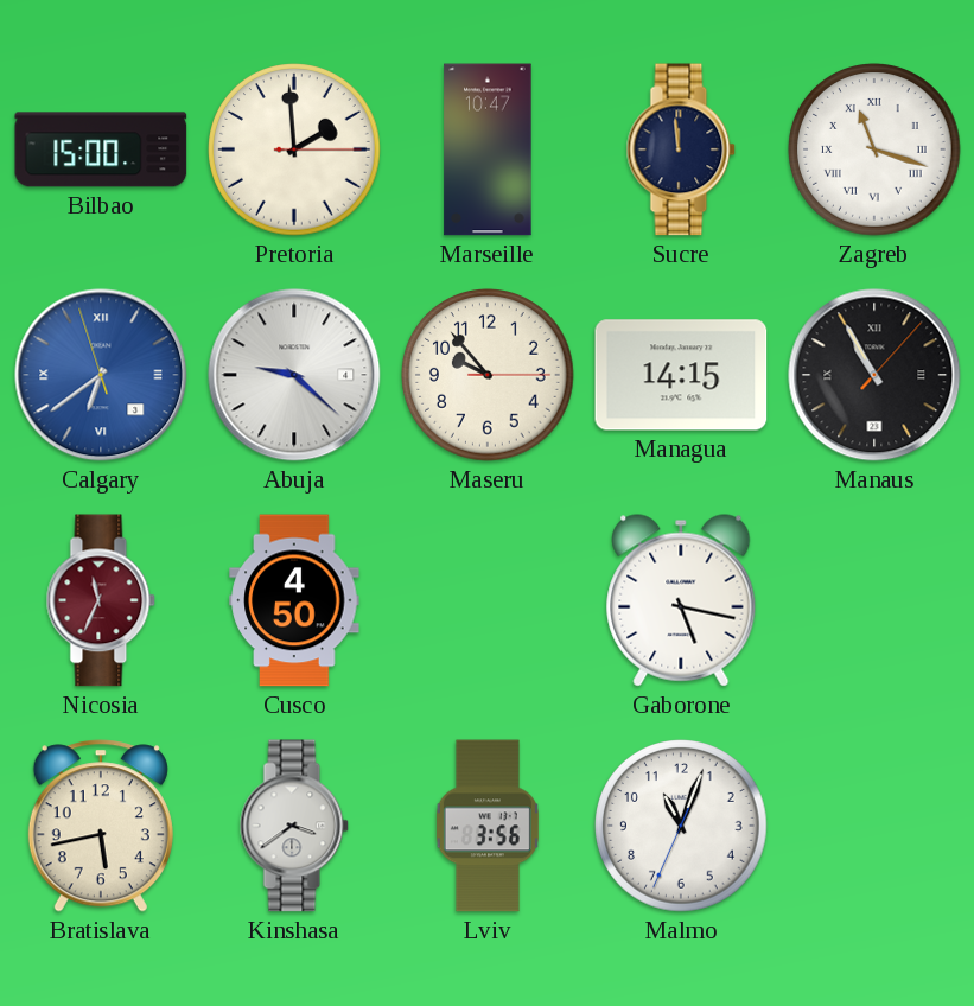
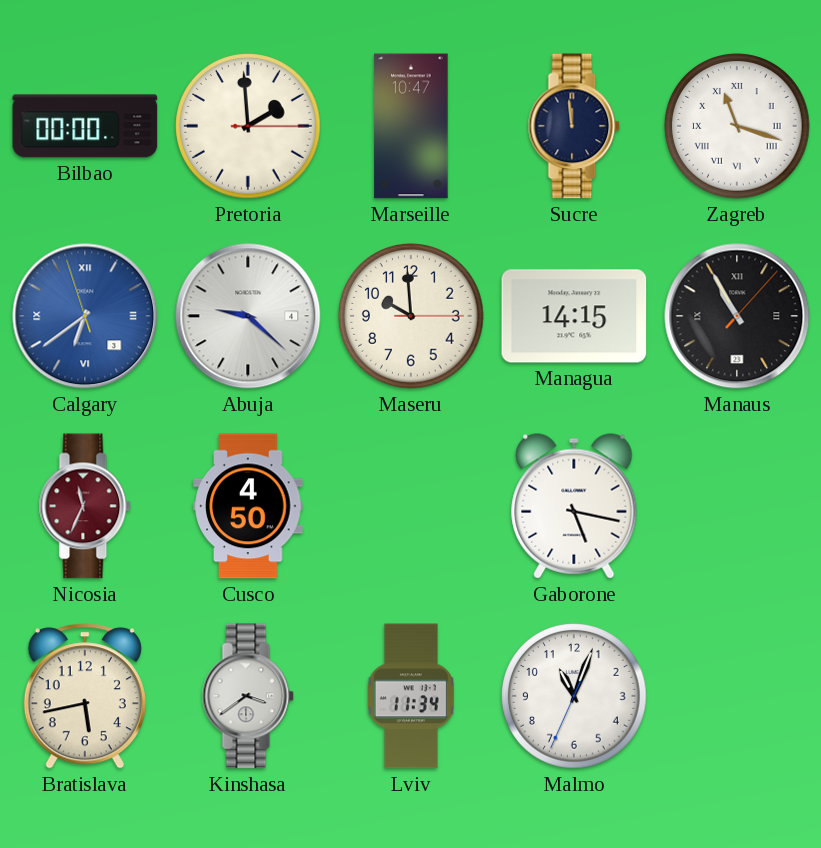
Bilbao: 15:00 -> 00:00 (85, 126)
Maseru: 9:53 -> 9:59 (411, 316)
Lviv: 3:56 -> 11:34 (411, 696)
